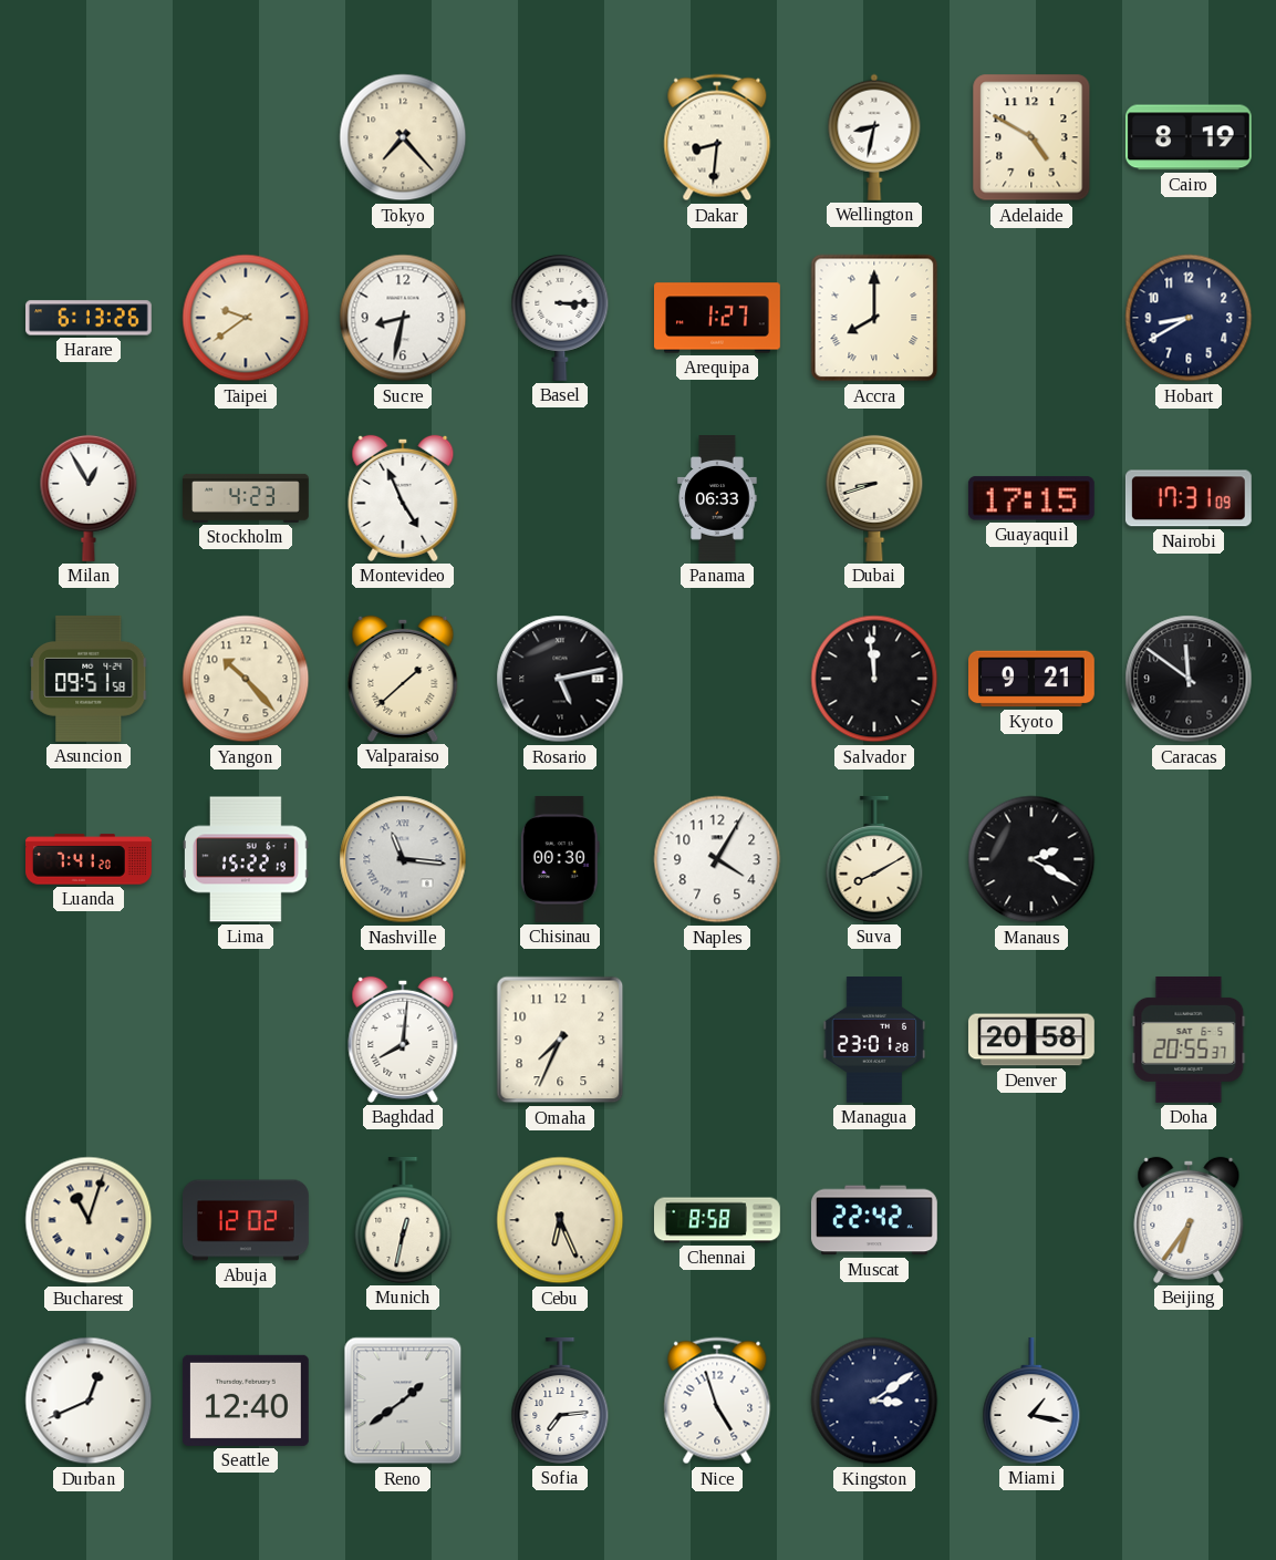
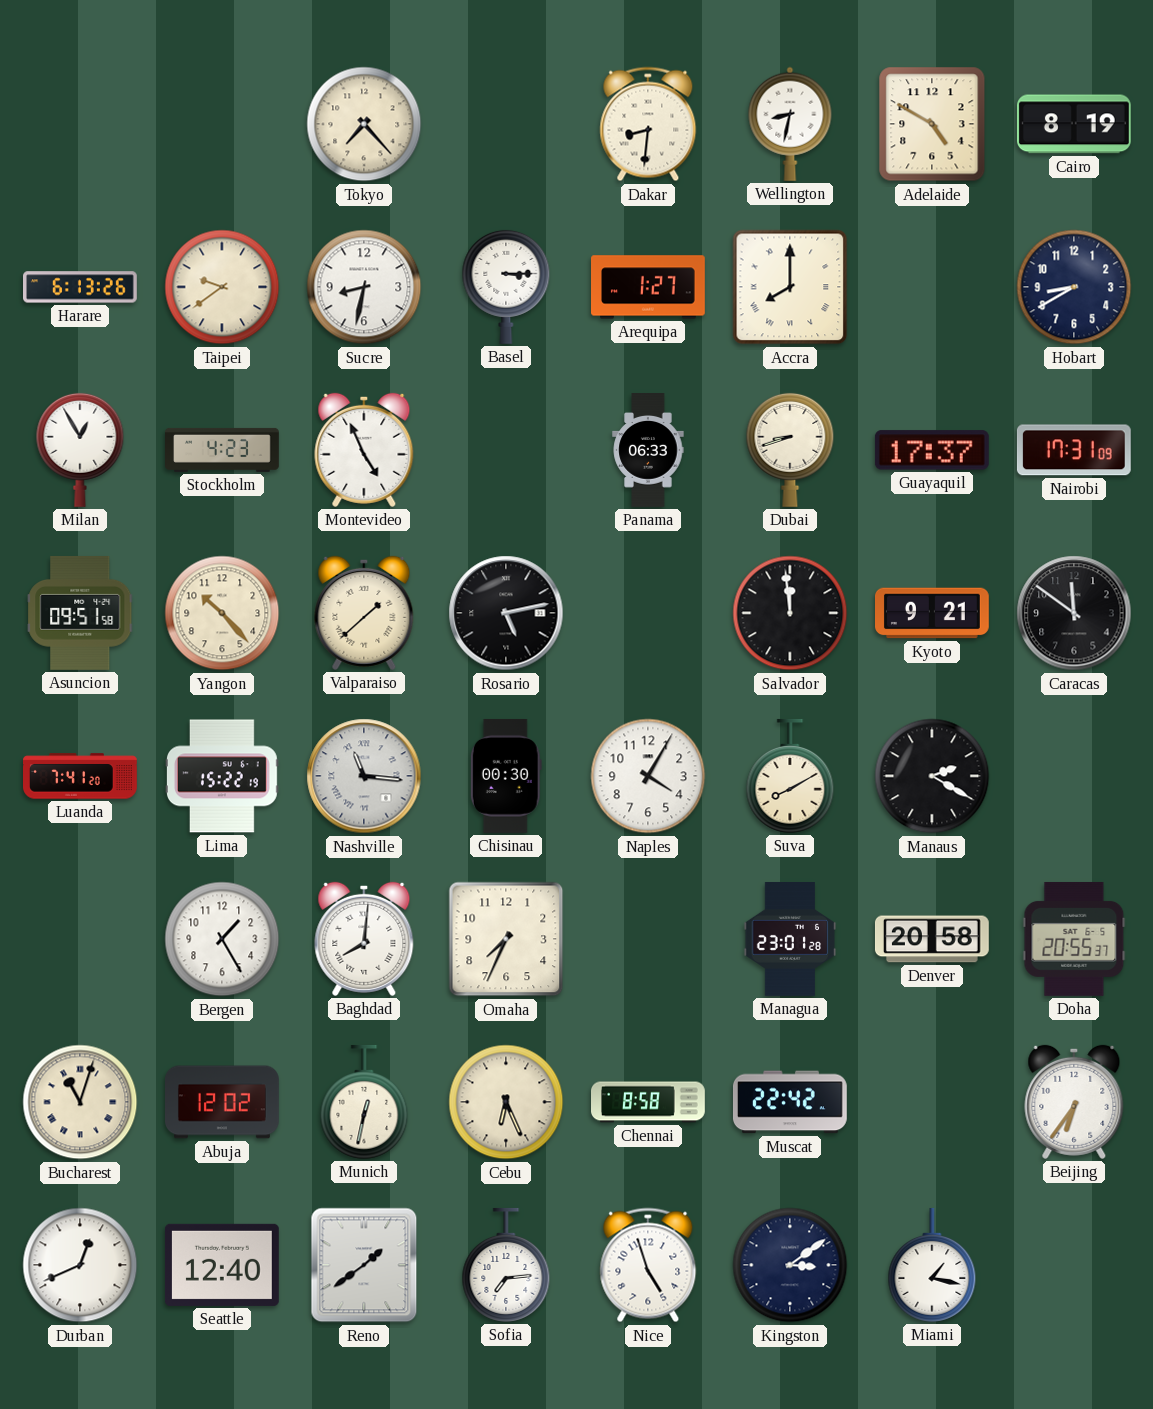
Guayaquil: 17:15 -> 17:37 (932, 450)
Bergen: none -> 1:25 (222, 939)
